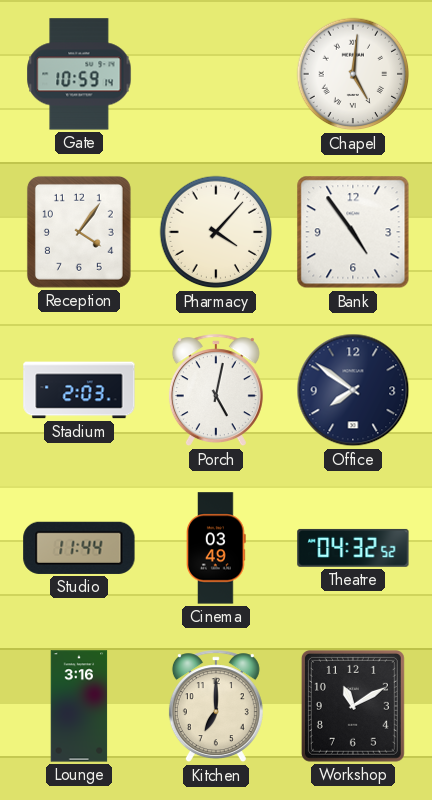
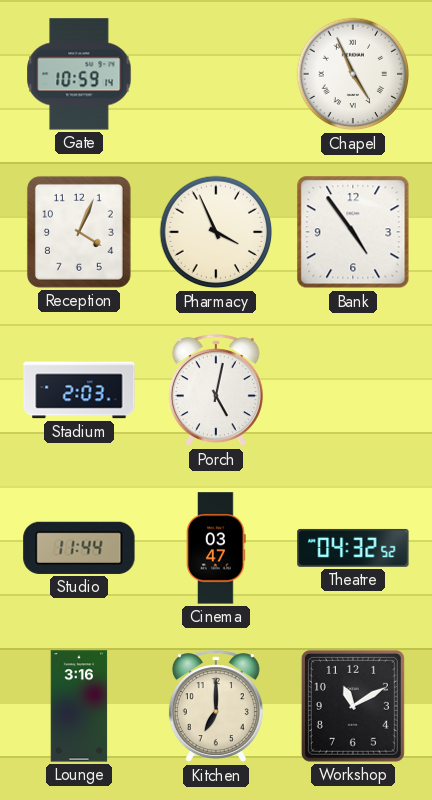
Chapel: 5:01 -> 4:56 (353, 74)
Reception: 4:06 -> 4:04 (79, 232)
Pharmacy: 4:07 -> 3:56 (216, 232)
Office: 7:51 -> none (353, 390)
Cinema: 03:49 -> 03:47 (217, 548)
